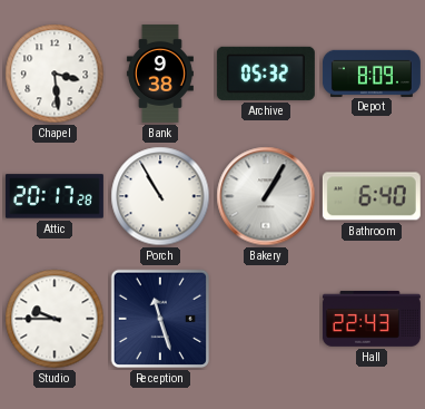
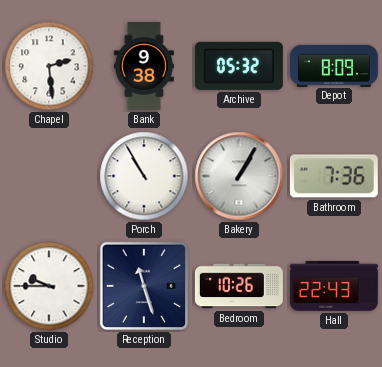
Chapel: 3:29 -> 2:29 (49, 66)
Attic: 20:17 -> none (55, 196)
Bathroom: 6:40 -> 7:36 (334, 176)
Bedroom: none -> 10:26 (239, 286)
